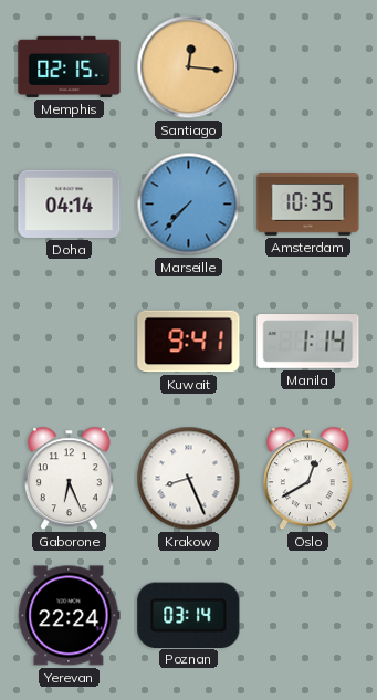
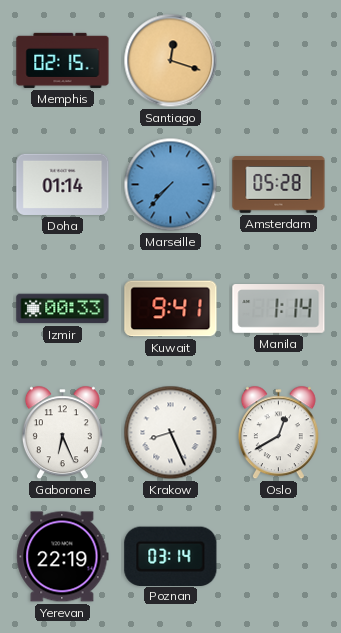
Santiago: 12:16 -> 12:18 (171, 61)
Doha: 04:14 -> 01:14 (63, 184)
Amsterdam: 10:35 -> 05:28 (279, 185)
Izmir: none -> 00:33 (63, 309)
Yerevan: 22:24 -> 22:19 (63, 557)
